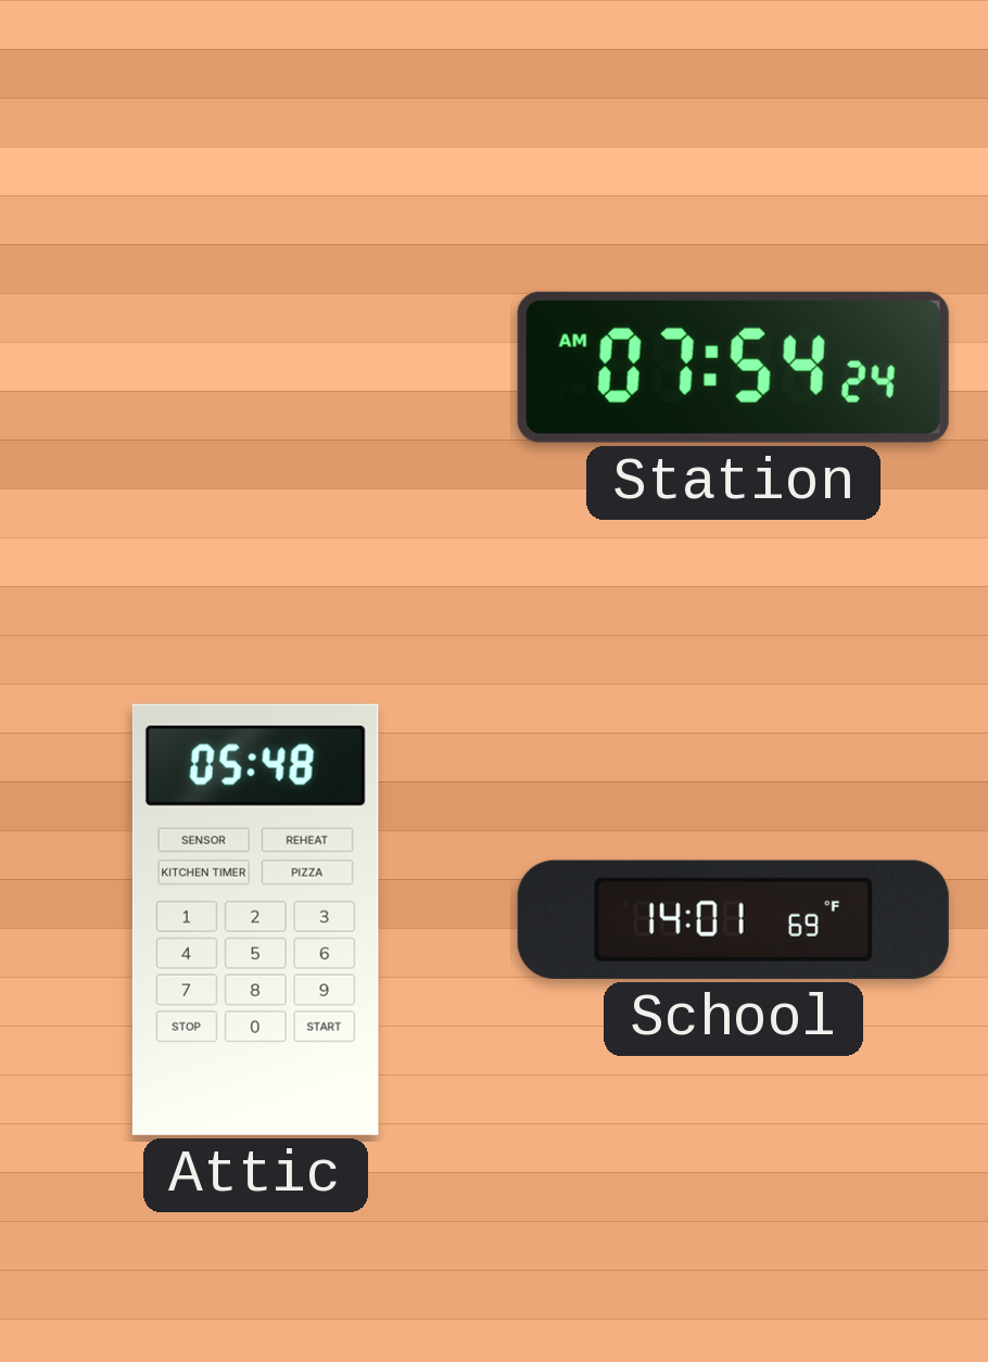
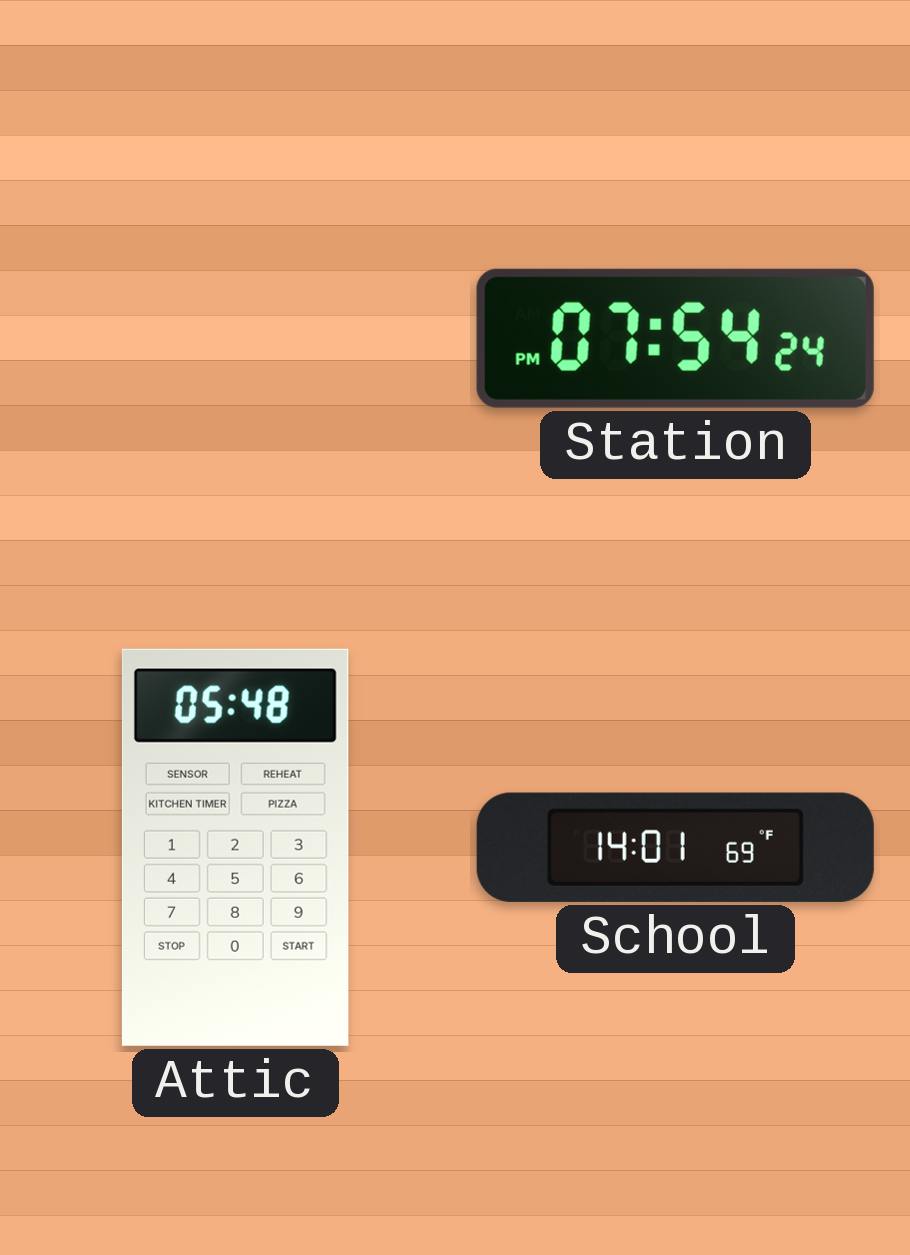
Station: 07:54:24 AM -> 07:54:24 PM (675, 338)
